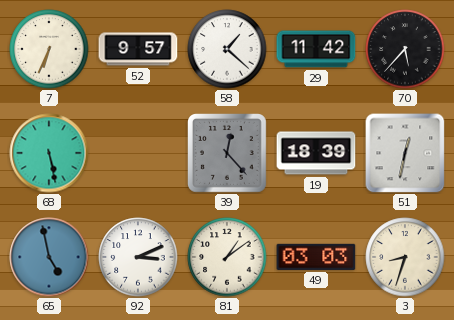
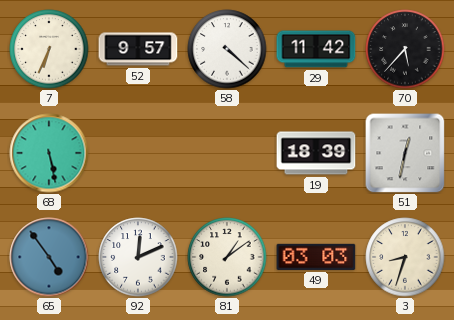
58: 1:22 -> 4:22 (227, 49)
39: 12:23 -> none (228, 154)
65: 4:58 -> 4:54 (49, 257)
92: 3:11 -> 12:11 (138, 257)
